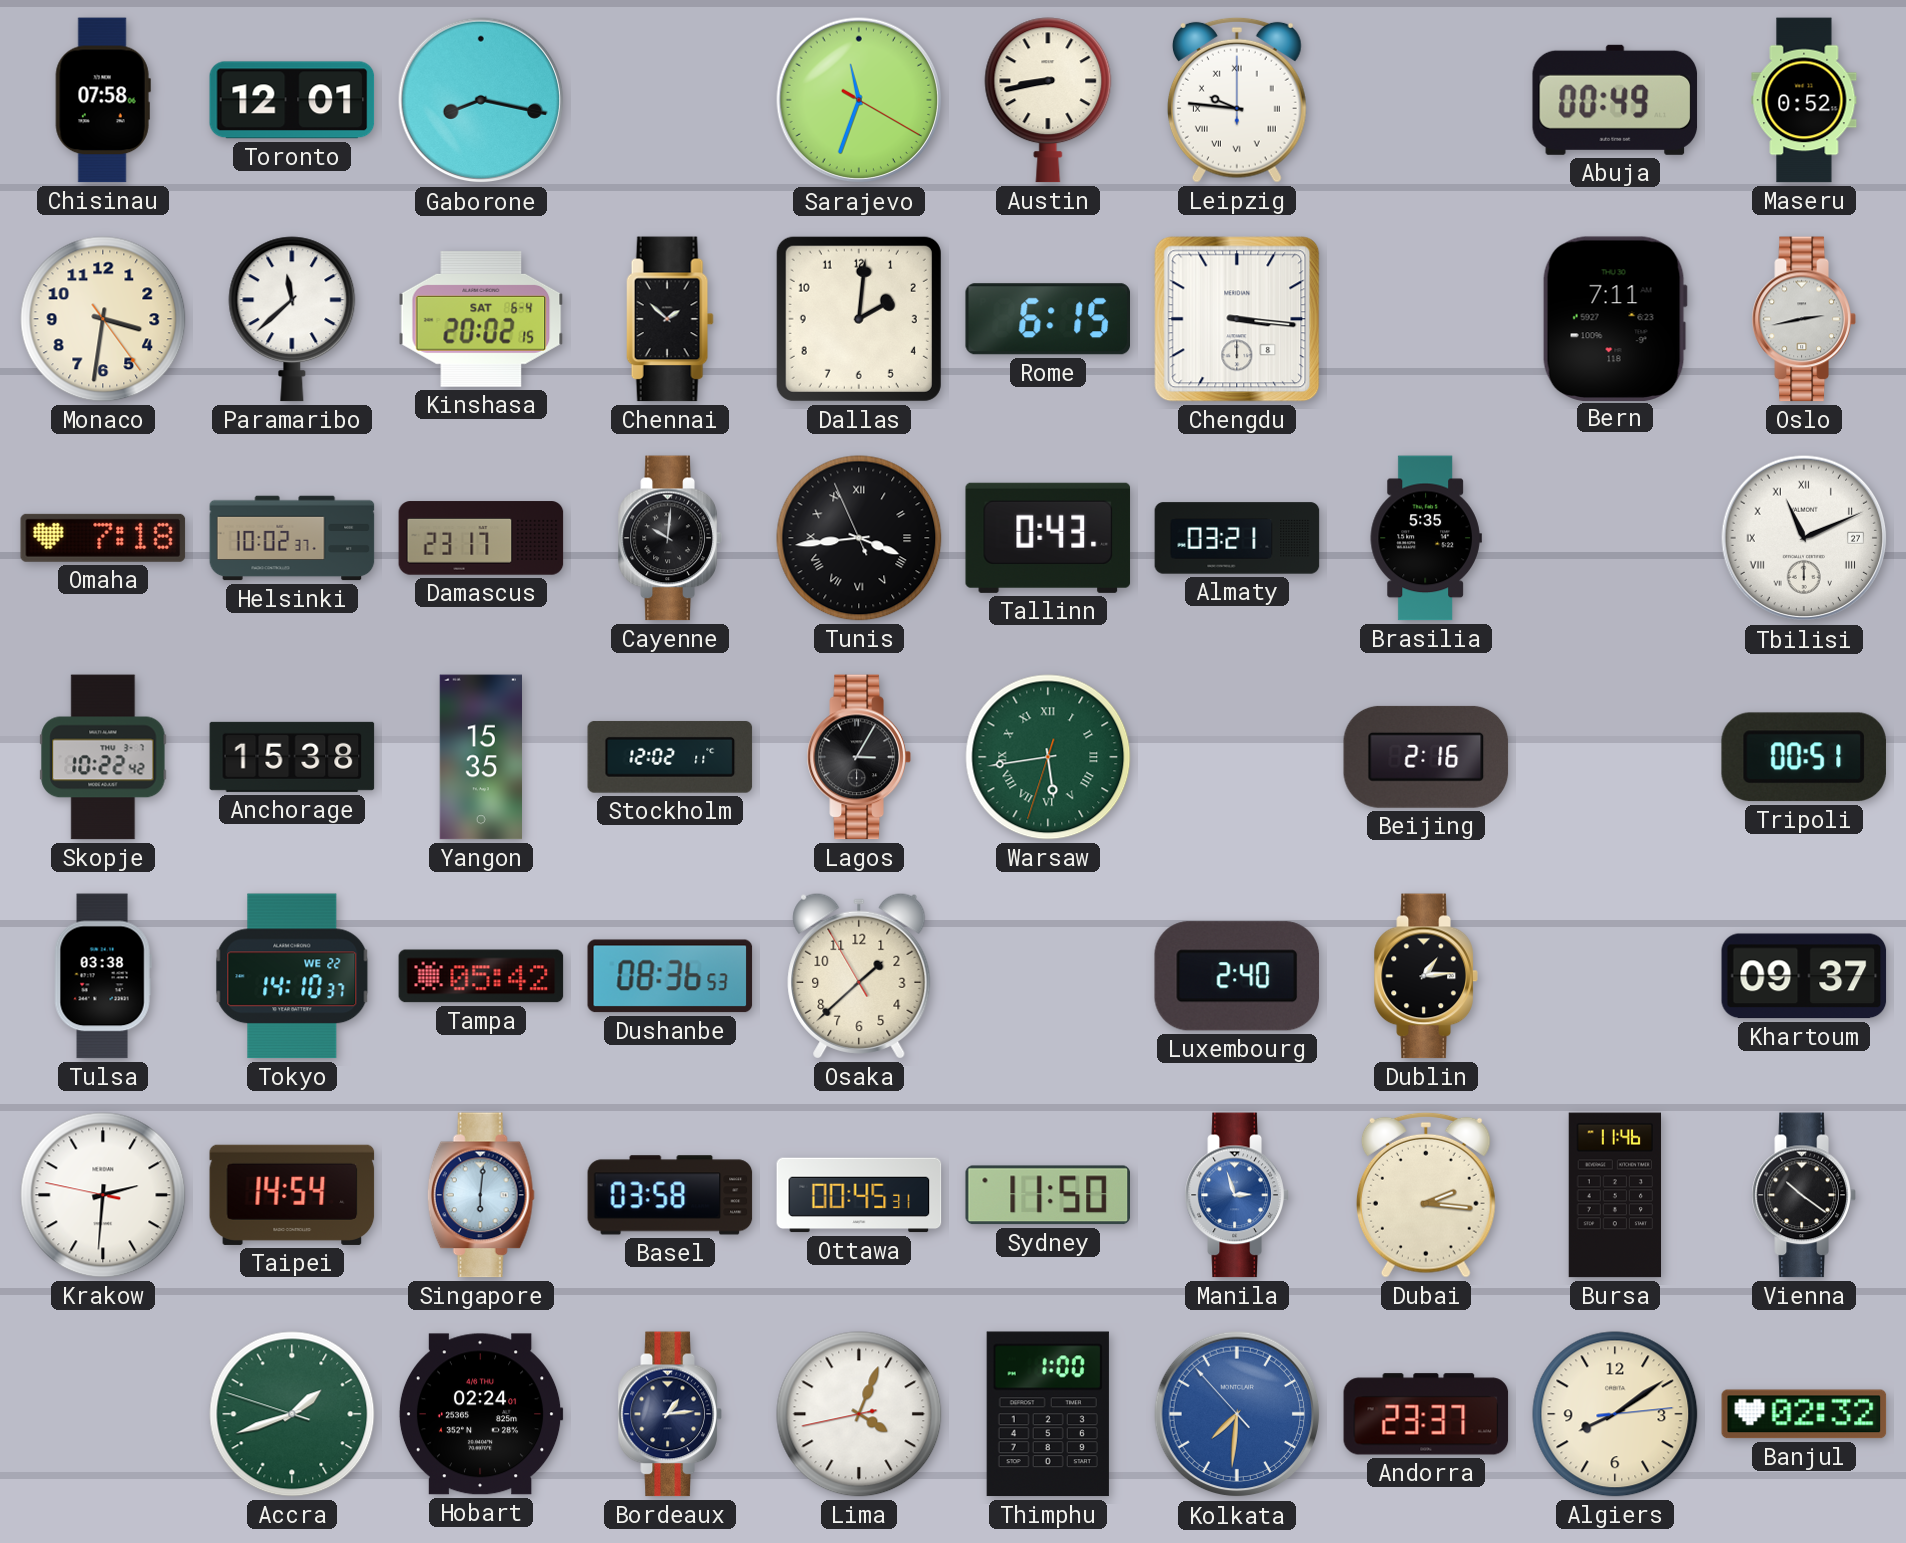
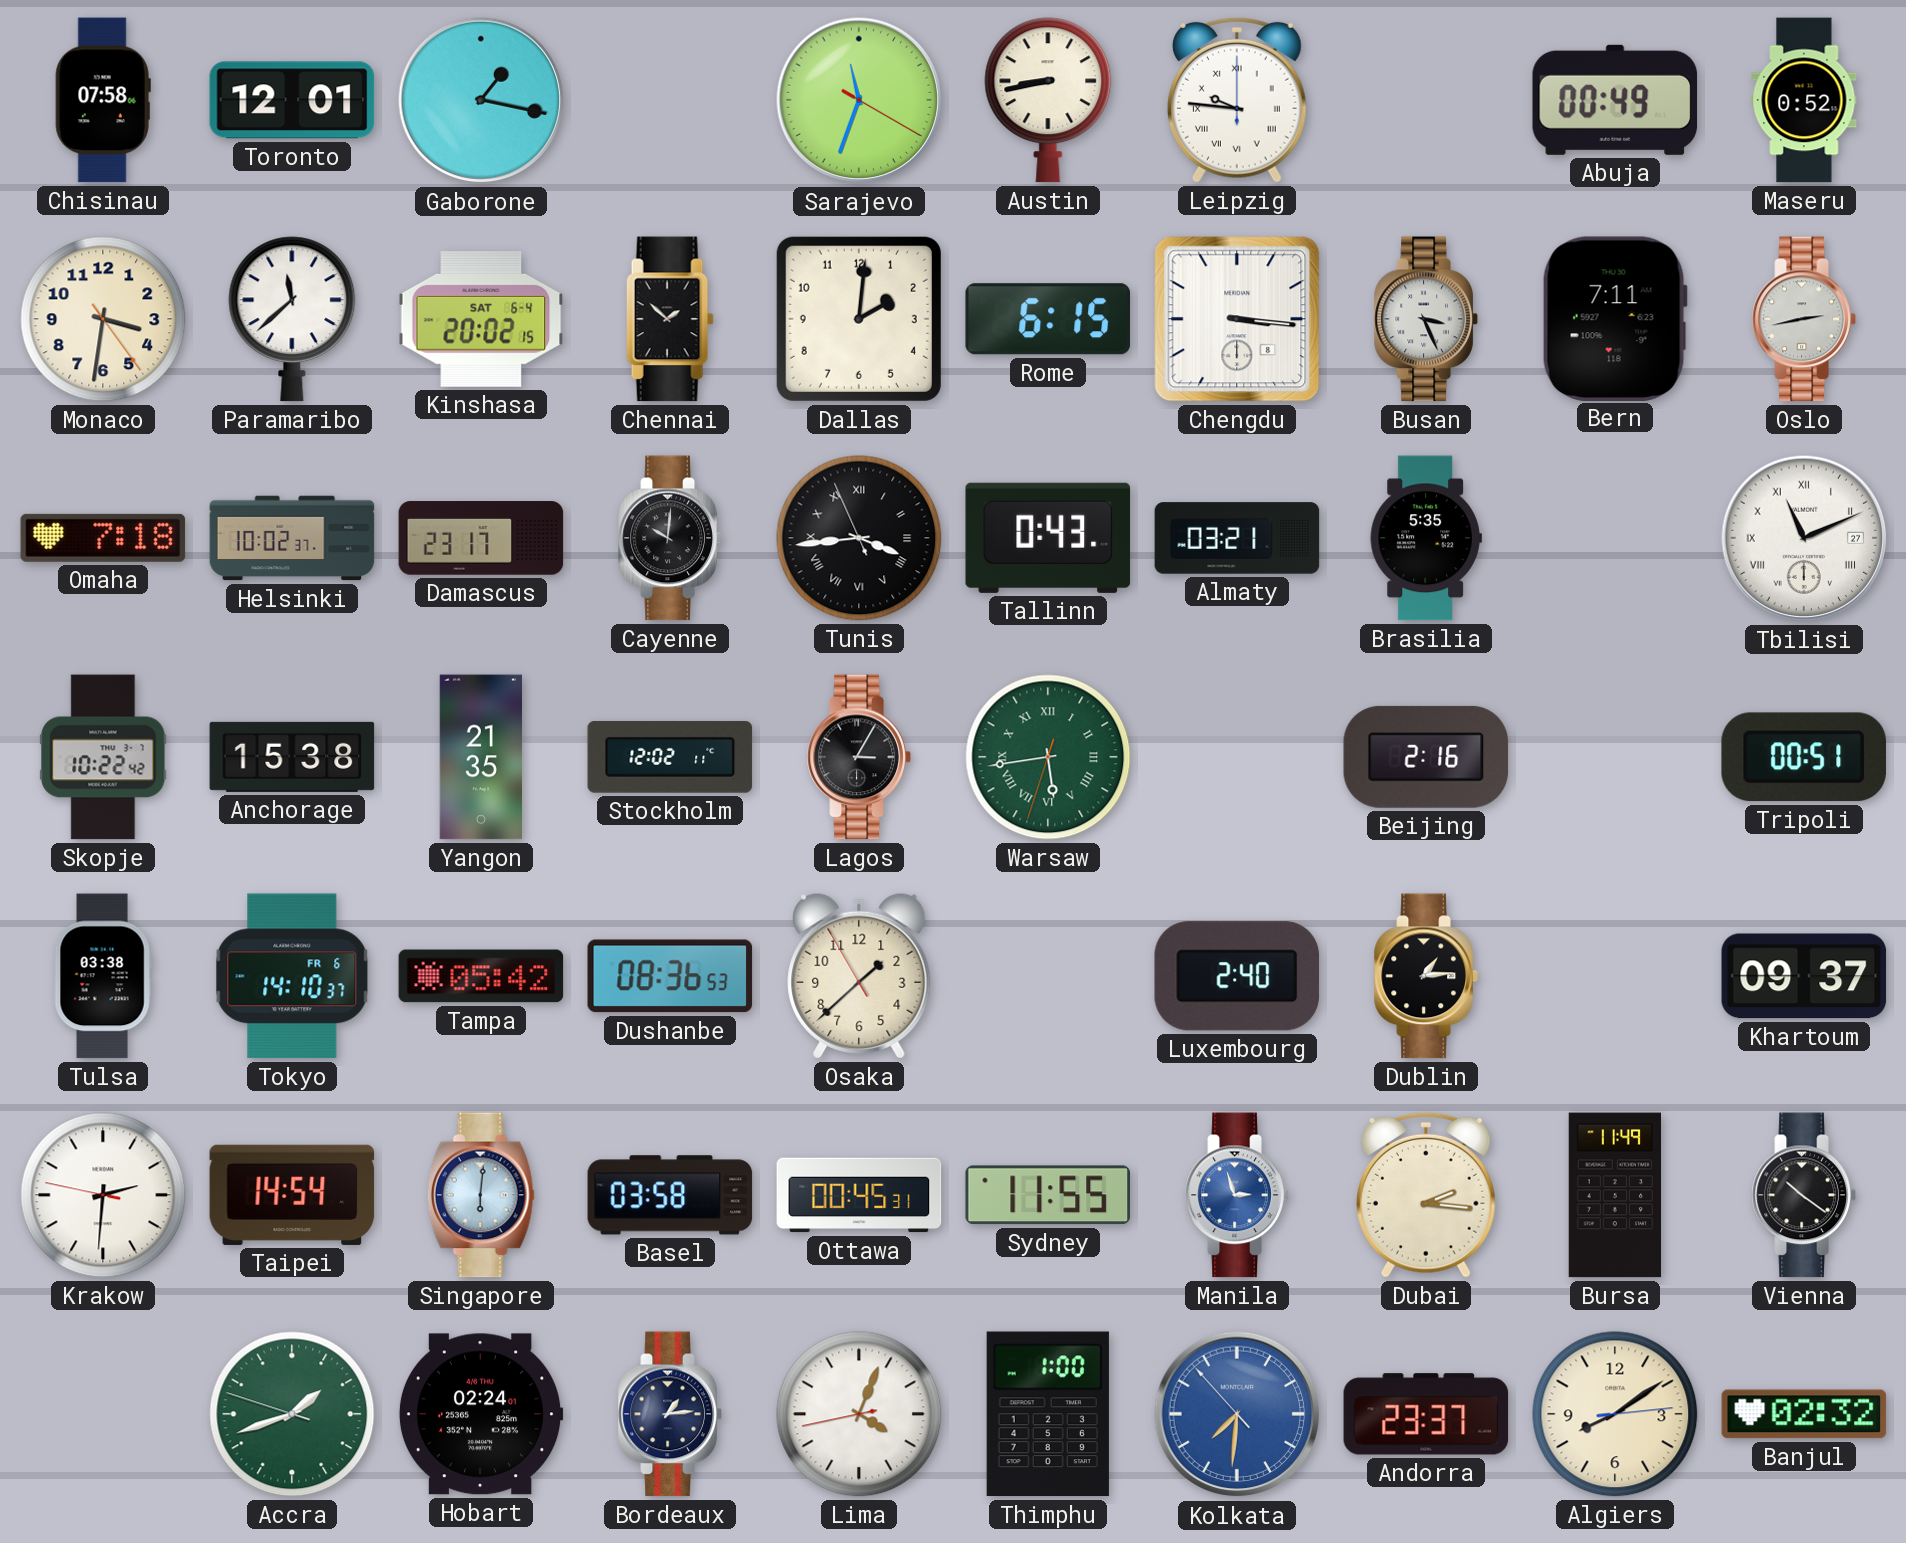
Gaborone: 8:17 -> 1:17 (481, 100)
Busan: none -> 3:26 (1426, 319)
Yangon: 15:35 -> 21:35 (480, 757)
Tokyo date: WE 22 -> FR 6 (292, 976)
Sydney: 11:50 -> 11:55 (1047, 1195)
Bursa: 11:46 -> 11:49 (1614, 1195)
